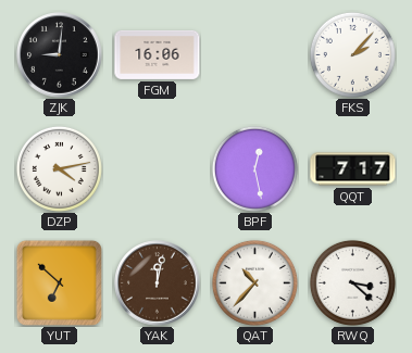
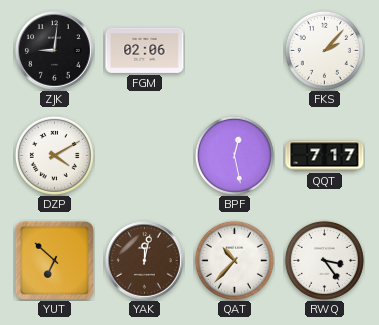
FGM: 16:06 -> 02:06 (145, 50)
DZP: 4:13 -> 4:10 (54, 155)
RWQ: 3:22 -> 3:24 (324, 260)
